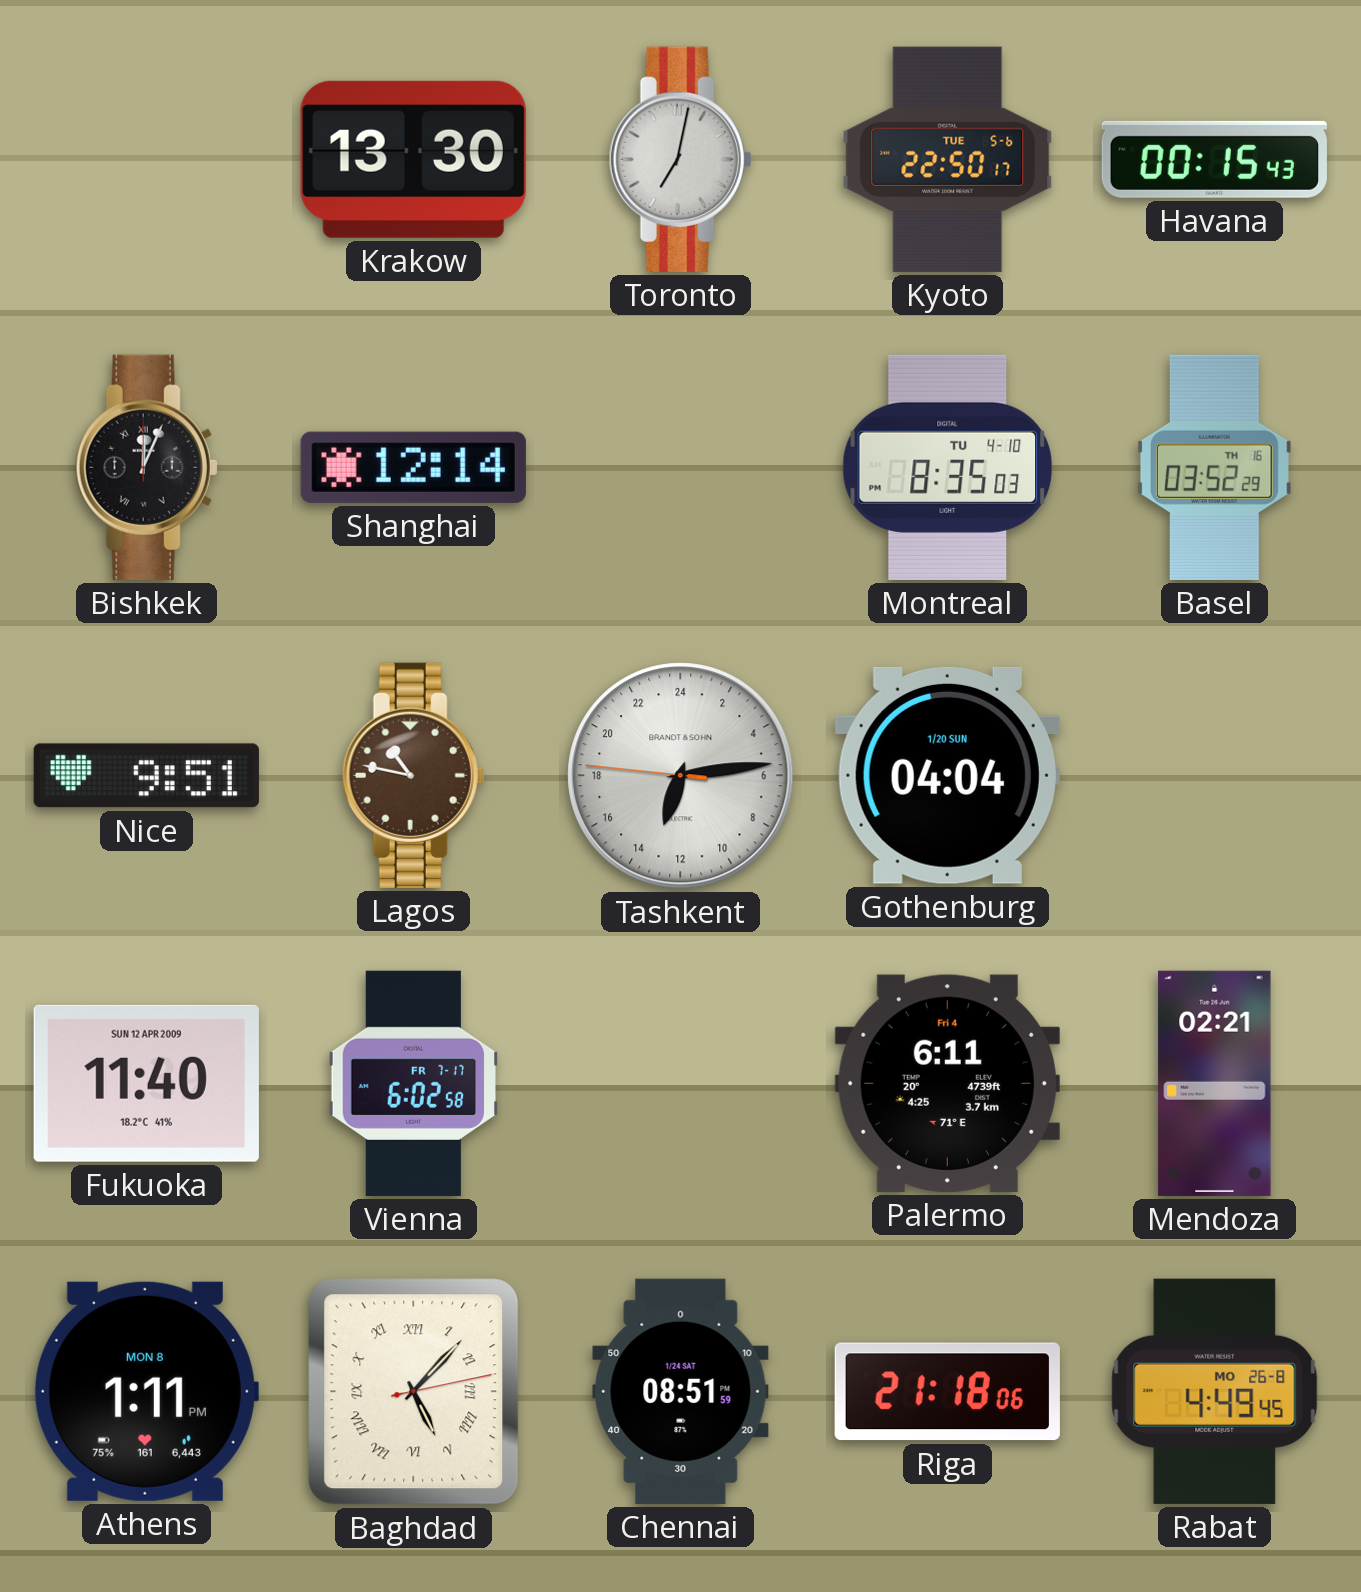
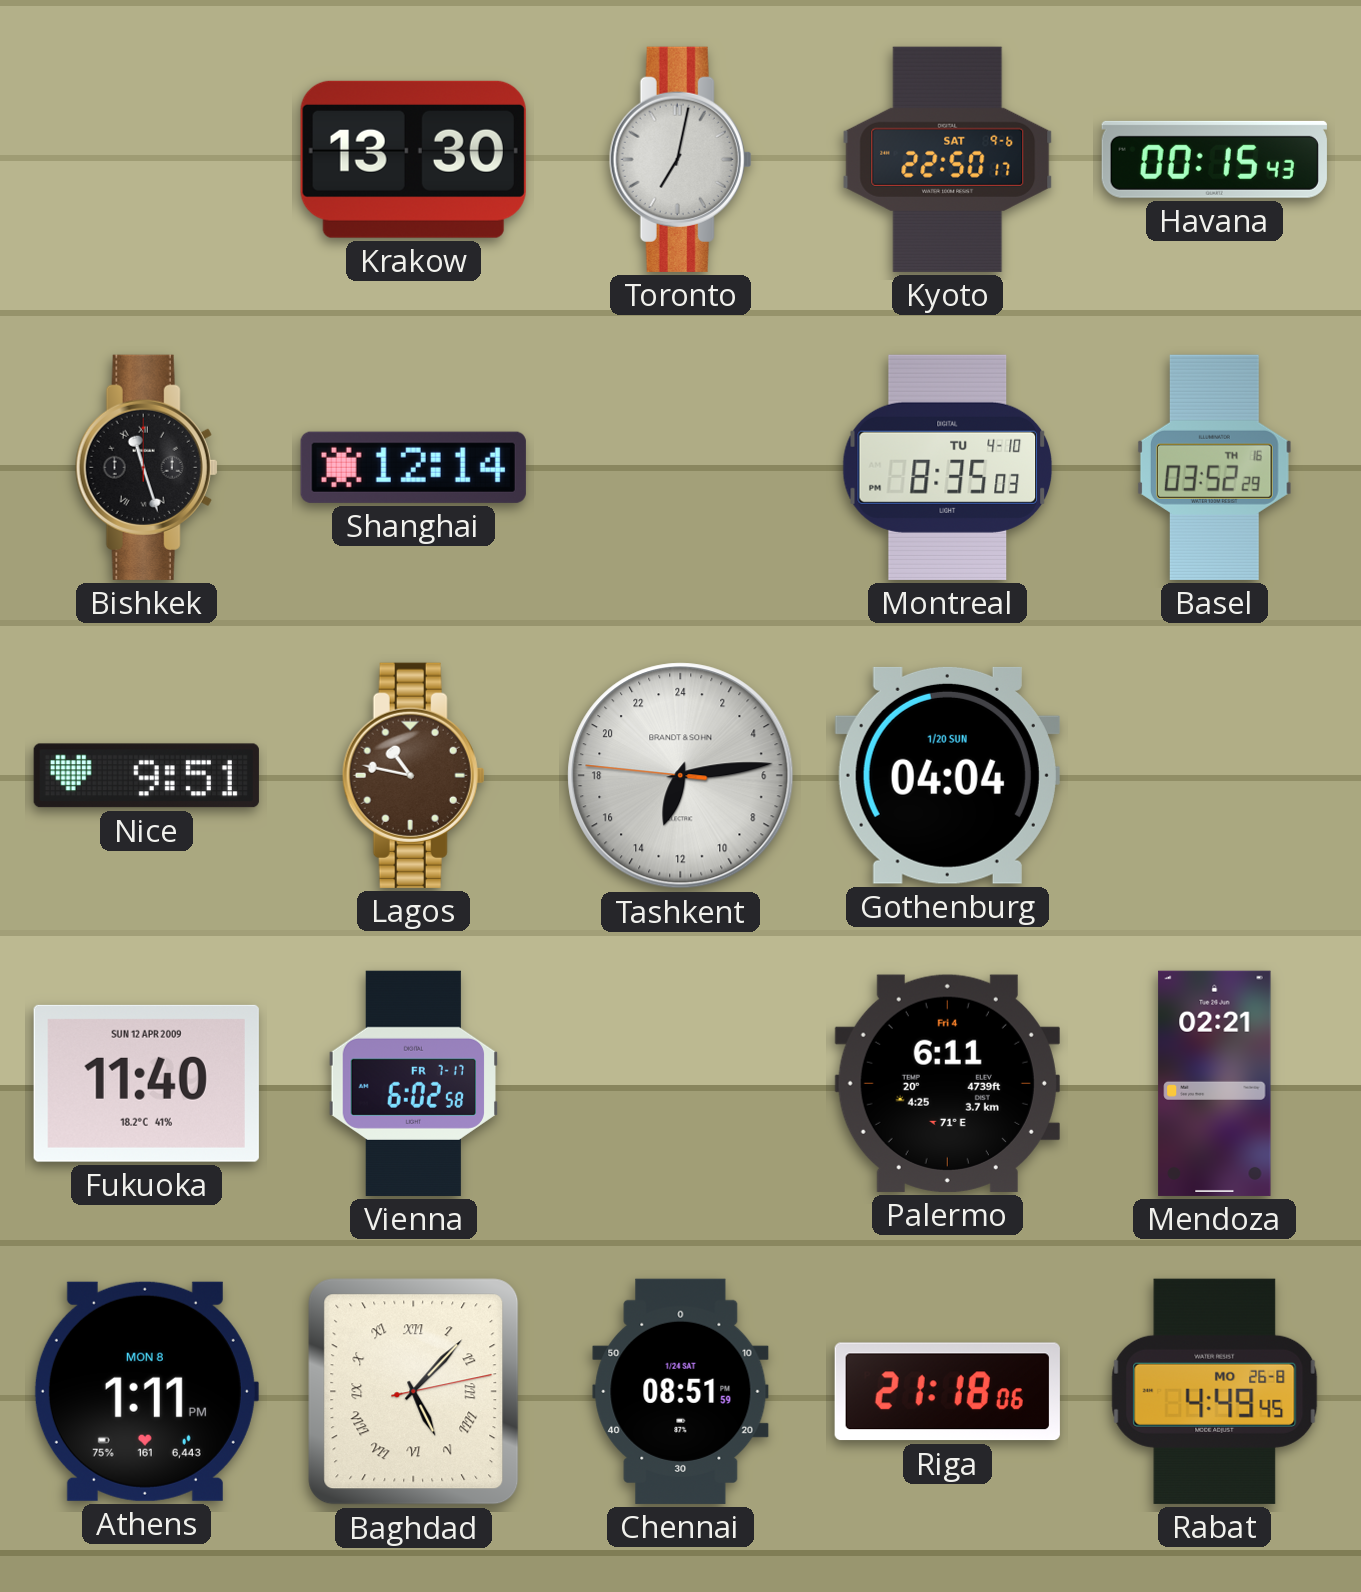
Kyoto date: TUE 5-6 -> SAT 9-6 (948, 159)
Bishkek: 12:04 -> 11:27 (146, 467)
